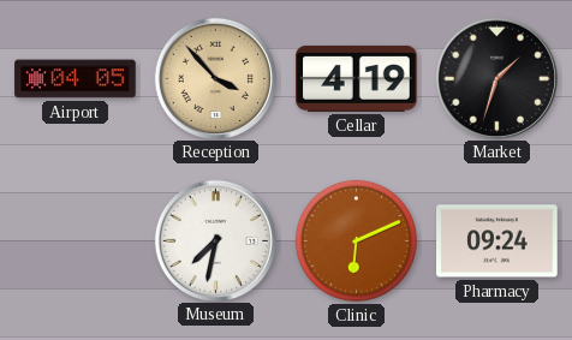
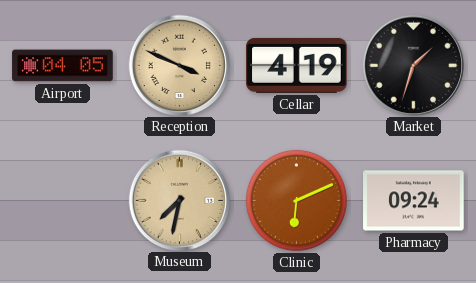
Reception: 3:53 -> 3:49 (179, 65)
Museum dial: white -> champagne (179, 200)
